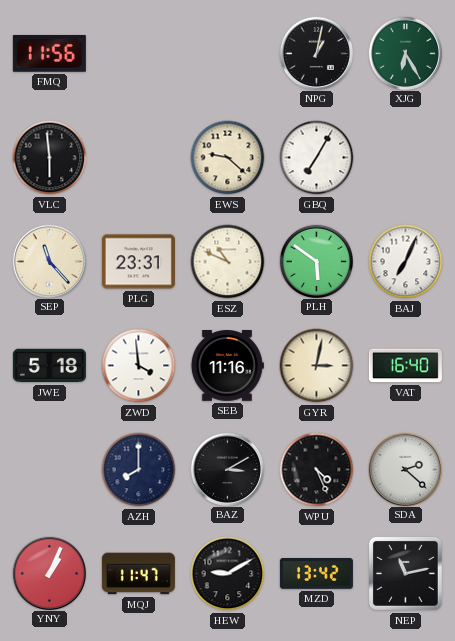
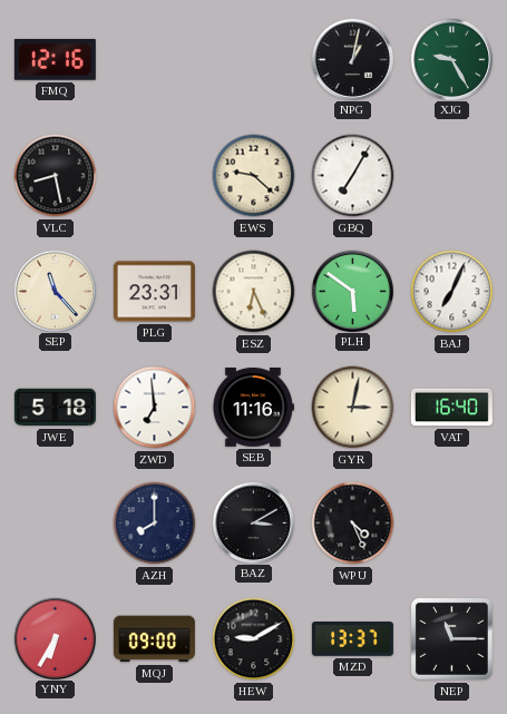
FMQ: 11:56 -> 12:16 (55, 59)
XJG: 6:25 -> 9:25 (451, 59)
VLC: 5:59 -> 8:28 (56, 176)
ESZ: 10:49 -> 6:26 (254, 292)
ZWD: 3:59 -> 6:59 (155, 408)
SDA: 2:22 -> none (405, 469)
YNY: 1:04 -> 6:35 (55, 638)
MQJ: 11:47 -> 09:00 (154, 639)
MZD: 13:42 -> 13:37 (352, 639)
NEP: 11:13 -> 11:15 (451, 638)
